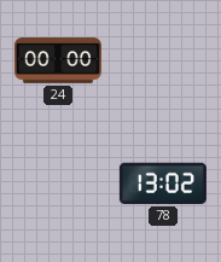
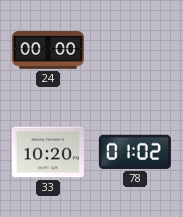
33: none -> 10:20 (48, 152)
78: 13:02 -> 01:02 (135, 152)
